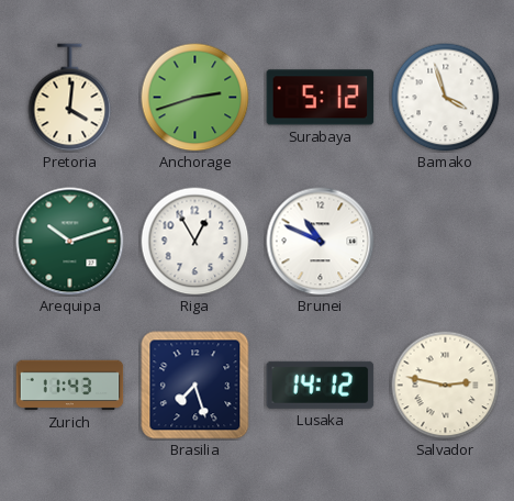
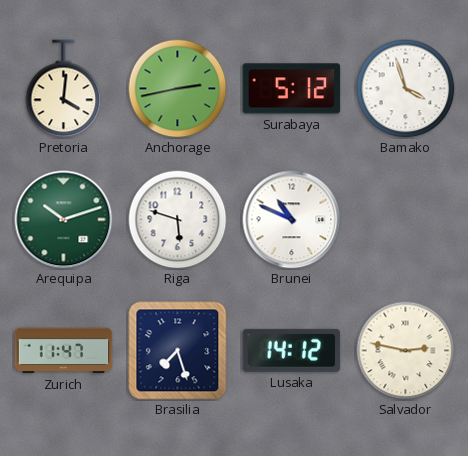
Anchorage: 2:42 -> 2:43 (178, 89)
Riga: 12:55 -> 5:48 (178, 220)
Zurich: 11:43 -> 11:47 (64, 351)
